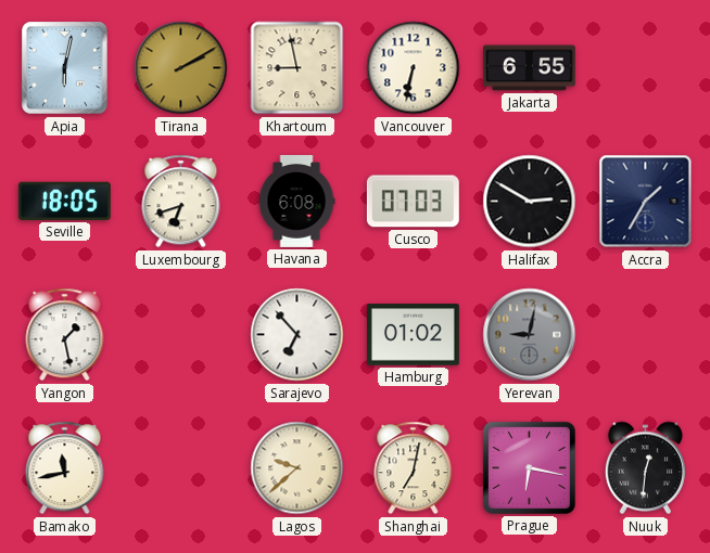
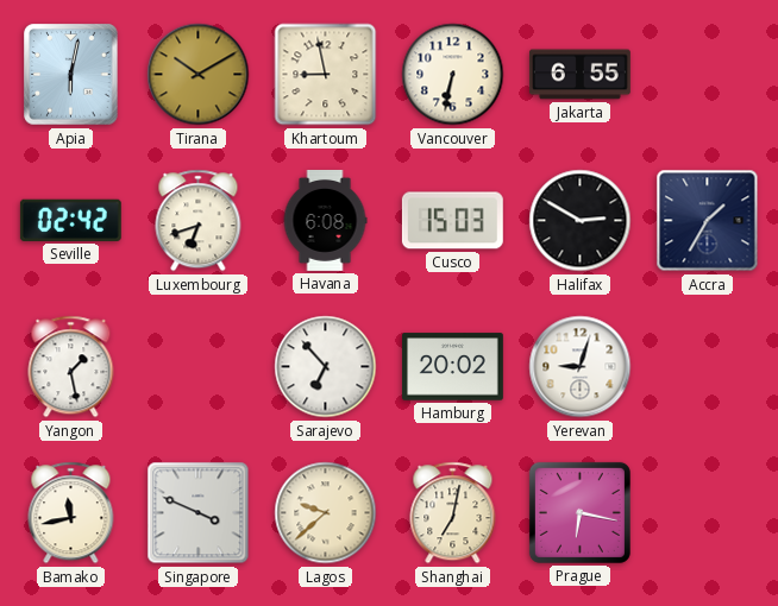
Tirana: 2:10 -> 10:10 (199, 75)
Seville: 18:05 -> 02:42 (70, 220)
Cusco: 07:03 -> 15:03 (452, 221)
Hamburg: 01:02 -> 20:02 (452, 367)
Yerevan: 9:02 -> 9:03 (581, 367)
Yerevan dial: grey -> white (581, 367)
Singapore: none -> 3:49 (199, 513)
Nuuk: 12:31 -> none (645, 468)
